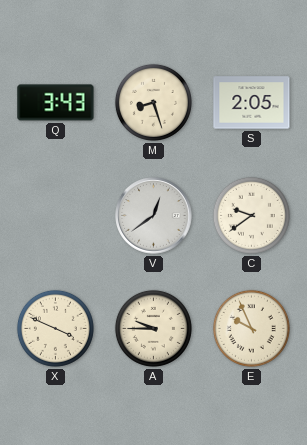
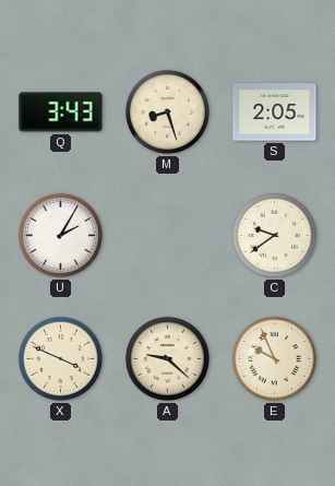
U: none -> 2:05 (60, 235)
V: 12:39 -> none (154, 216)
A: 9:45 -> 9:22 (167, 358)
